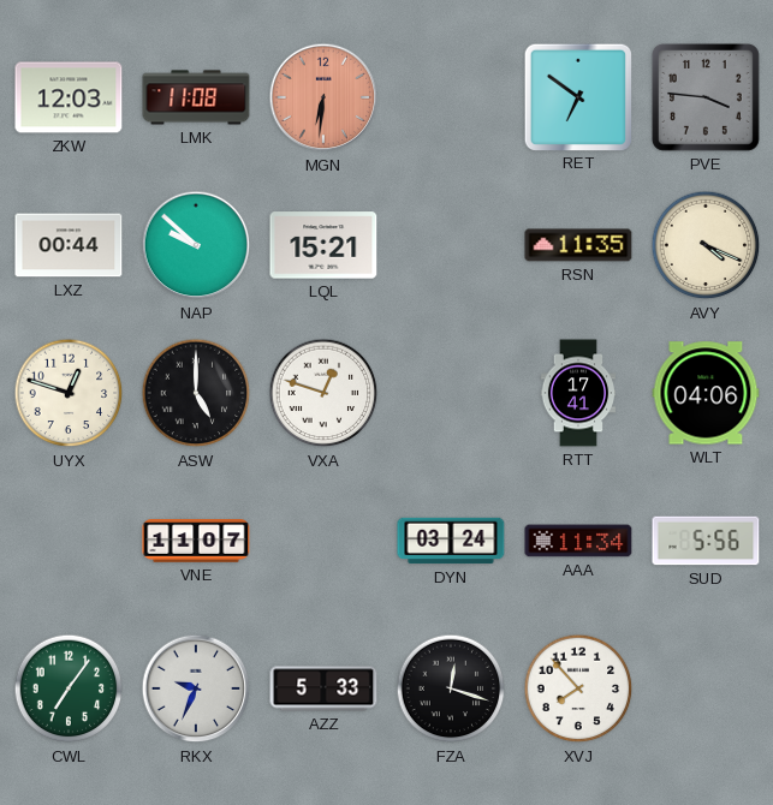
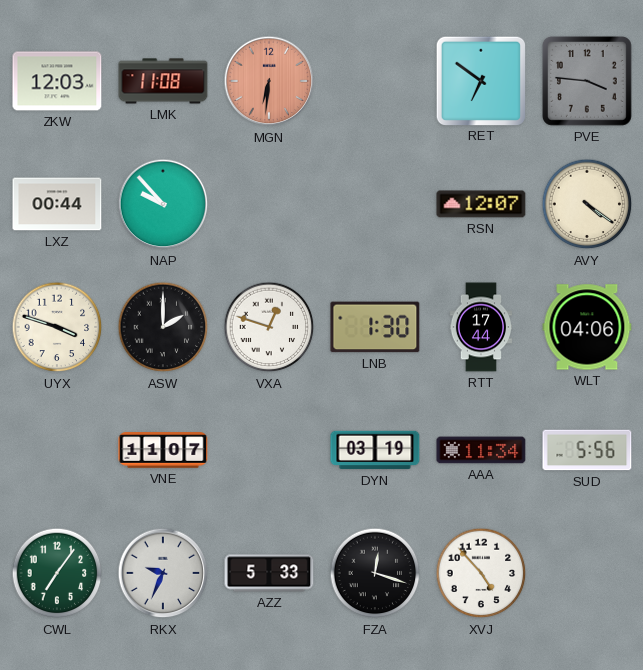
NAP: 9:52 -> 9:53 (163, 204)
LQL: 15:21 -> none (323, 245)
RSN: 11:35 -> 12:07 (481, 204)
AVY: 4:19 -> 4:21 (587, 204)
UYX: 12:48 -> 3:48 (57, 327)
ASW: 5:00 -> 2:00 (163, 327)
LNB: none -> 1:30 (375, 327)
RTT: 17:41 -> 17:44 (481, 327)
DYN: 03:24 -> 03:19 (375, 450)
XVJ: 7:53 -> 4:53 (481, 573)
